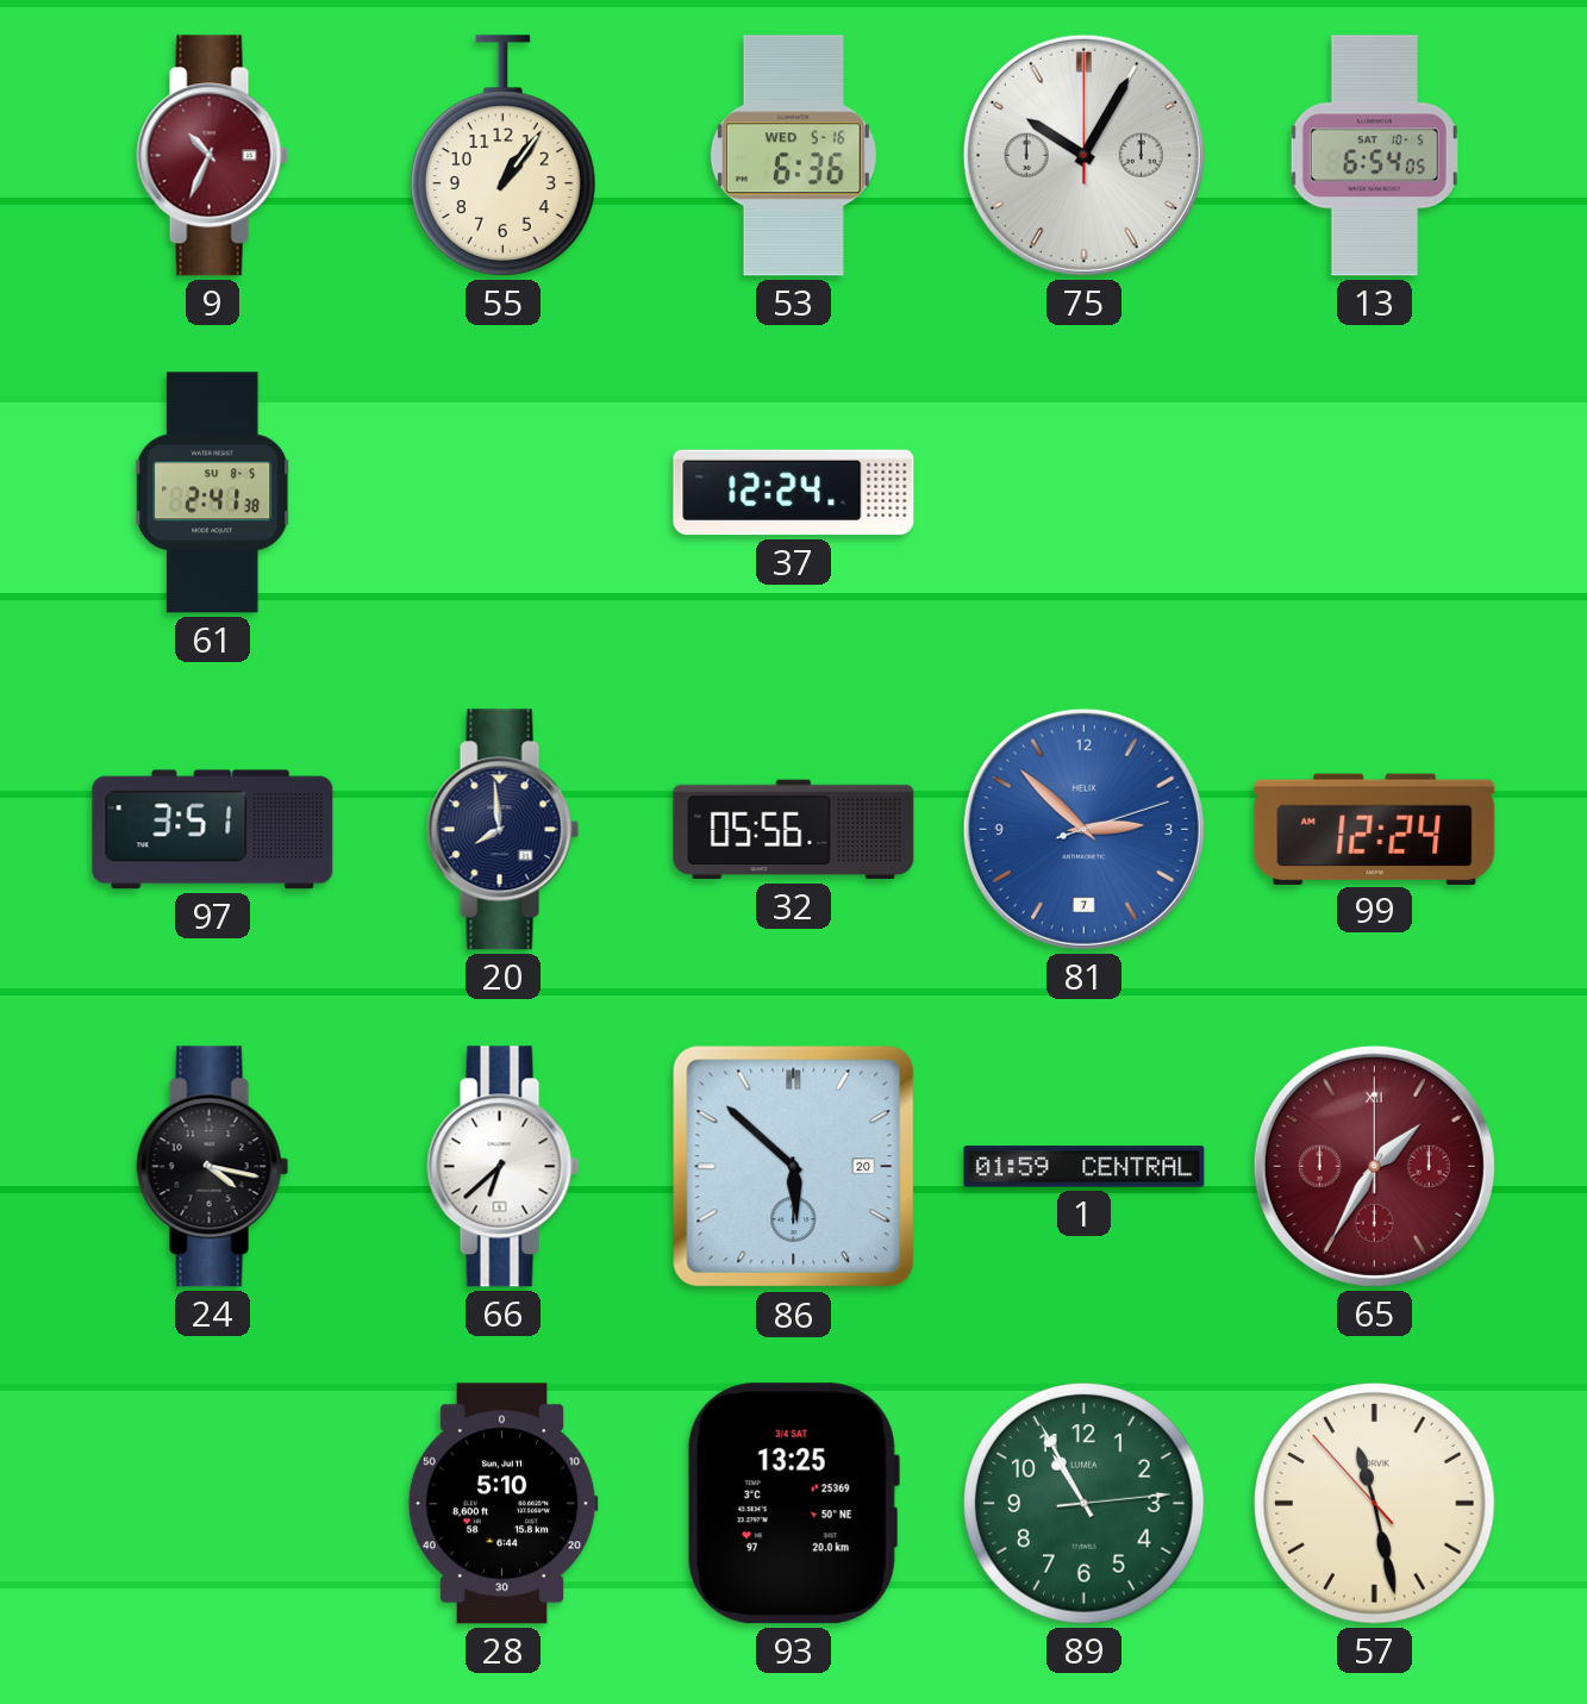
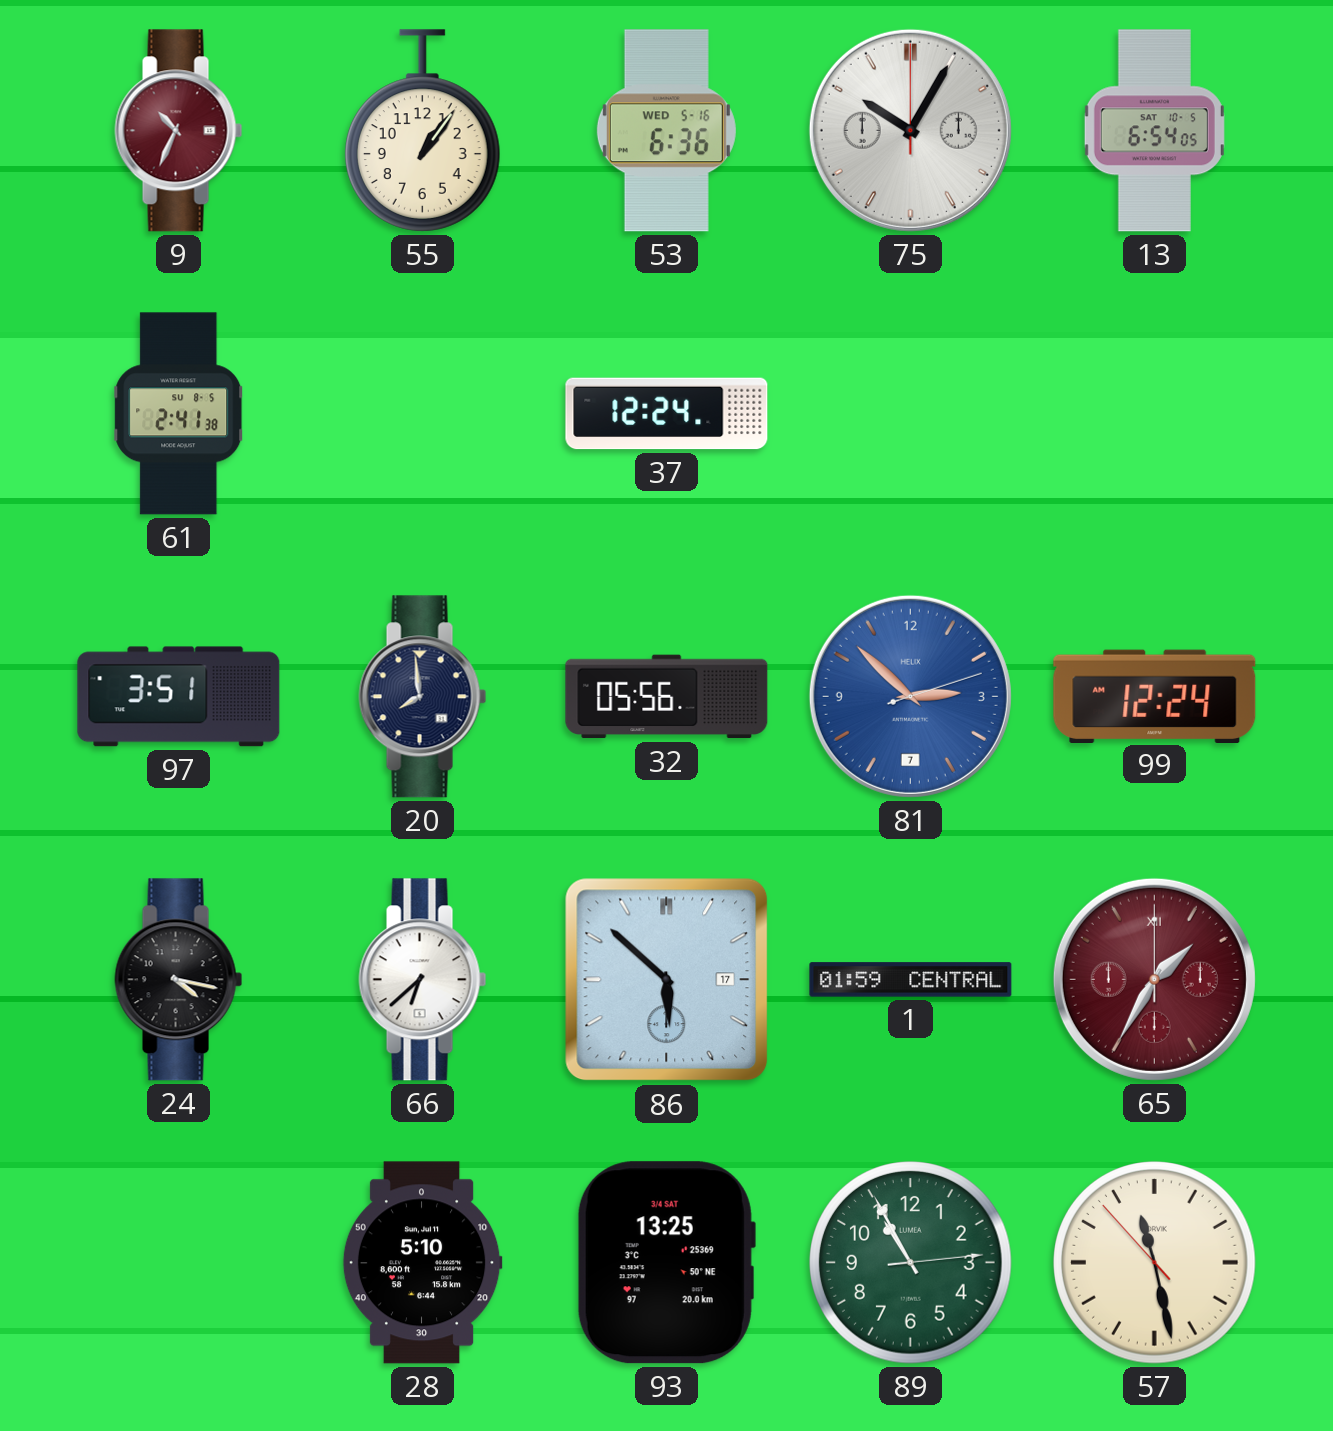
86 date: 20 -> 17 (667, 980)
